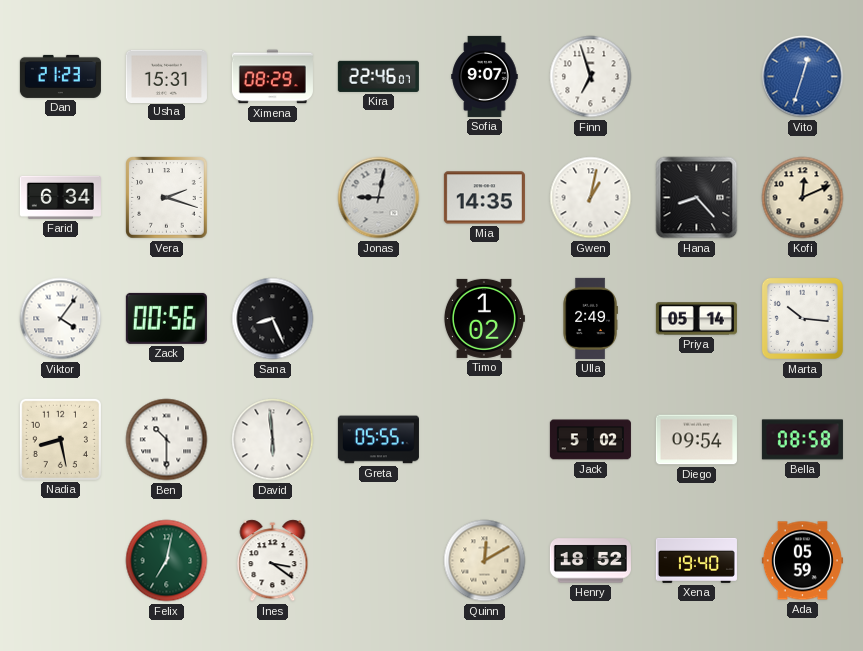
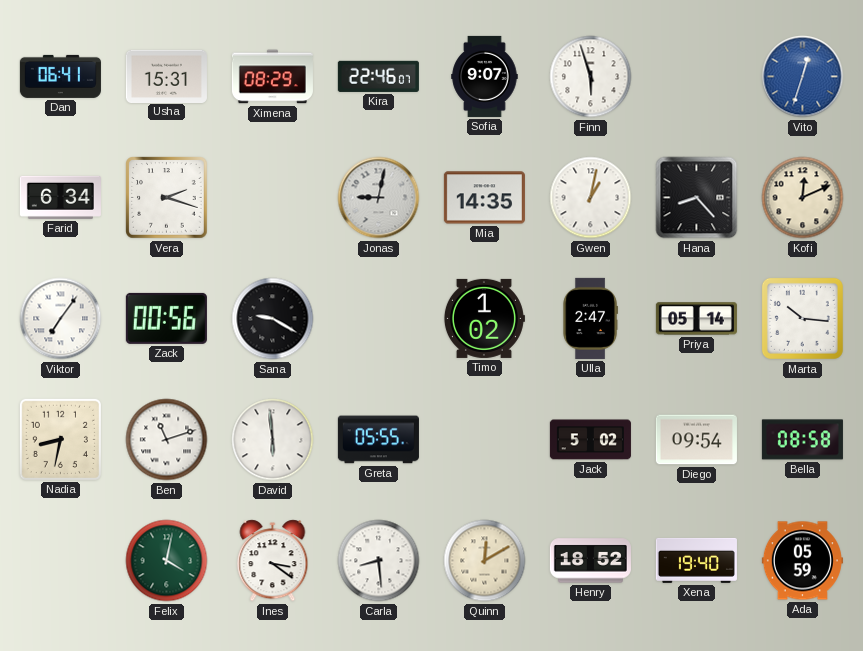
Dan: 21:23 -> 06:41 (60, 76)
Finn: 6:57 -> 5:57 (591, 77)
Viktor: 4:06 -> 7:06 (61, 319)
Sana: 8:26 -> 9:20 (273, 319)
Ulla: 2:49 -> 2:47 (590, 318)
Nadia: 8:28 -> 8:32 (60, 439)
Ben: 10:30 -> 11:12 (167, 440)
Felix: 7:02 -> 4:02 (167, 561)
Carla: none -> 8:29 (379, 561)
